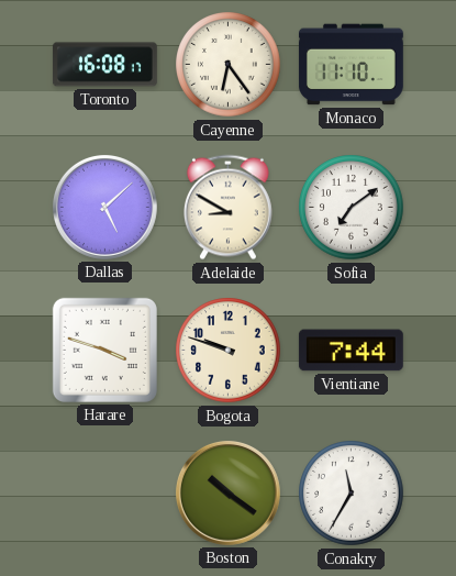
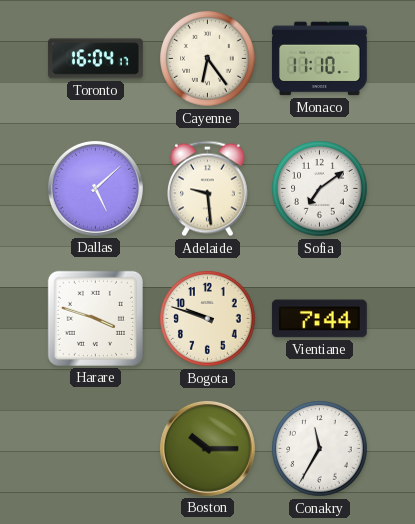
Toronto: 16:08 -> 16:04 (95, 59)
Adelaide: 8:50 -> 9:29 (207, 189)
Boston: 10:21 -> 10:15 (207, 448)
